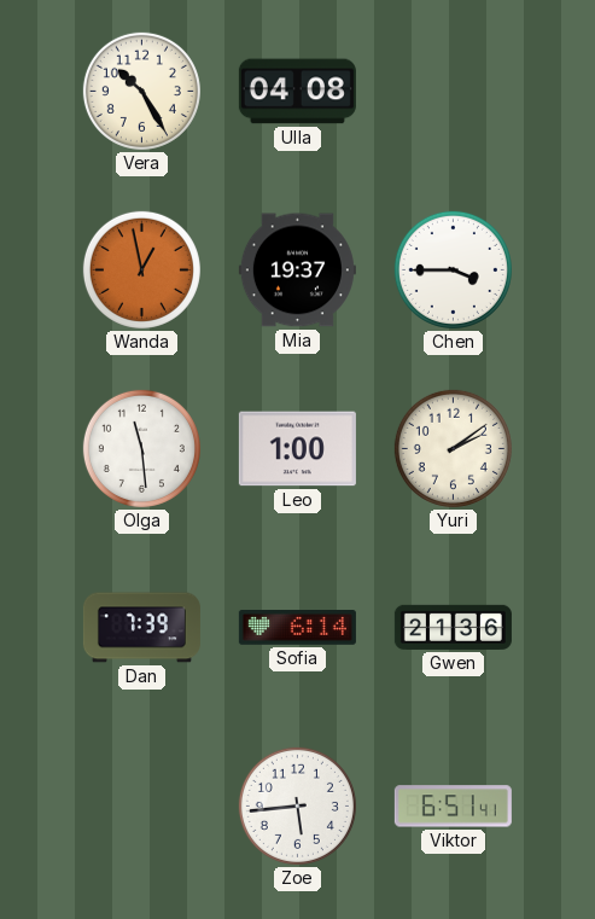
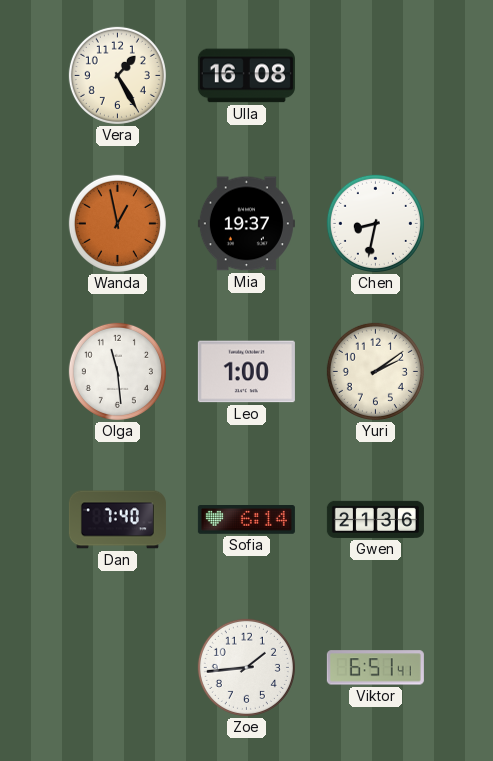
Vera: 10:25 -> 1:25 (117, 75)
Ulla: 04:08 -> 16:08 (246, 76)
Chen: 3:45 -> 8:32 (375, 223)
Dan: 7:39 -> 7:40 (117, 520)
Zoe: 5:44 -> 1:44 (246, 667)
